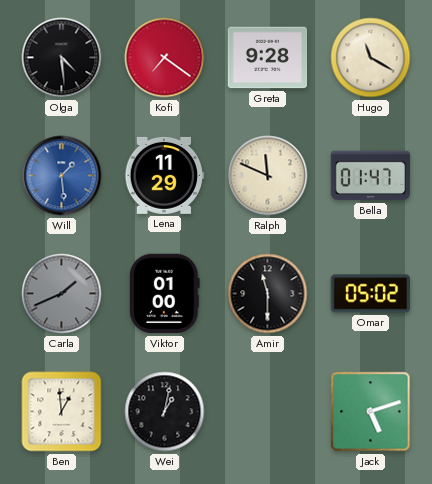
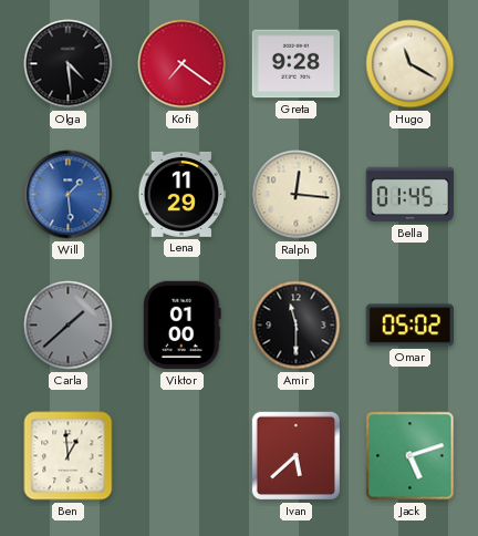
Ralph: 11:49 -> 12:16 (297, 195)
Bella: 01:47 -> 01:45 (411, 195)
Carla: 1:41 -> 1:38 (69, 326)
Wei: 1:02 -> none (165, 412)
Ivan: none -> 5:38 (297, 456)
